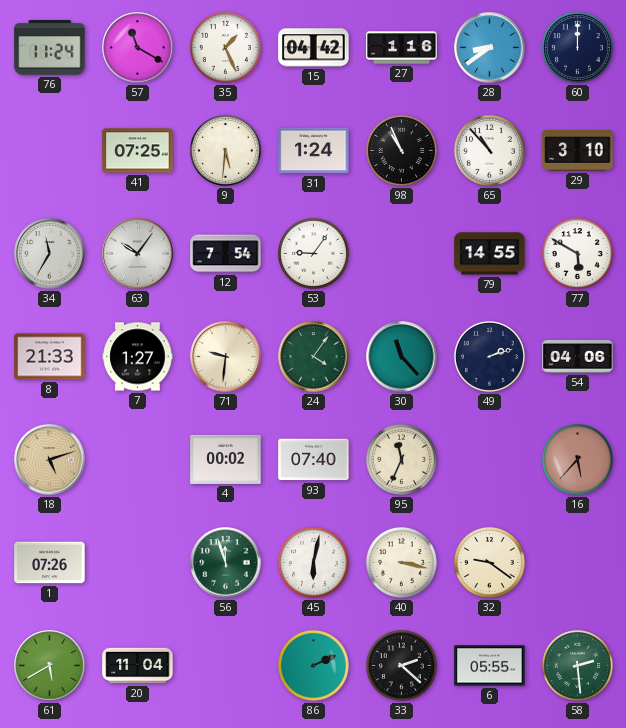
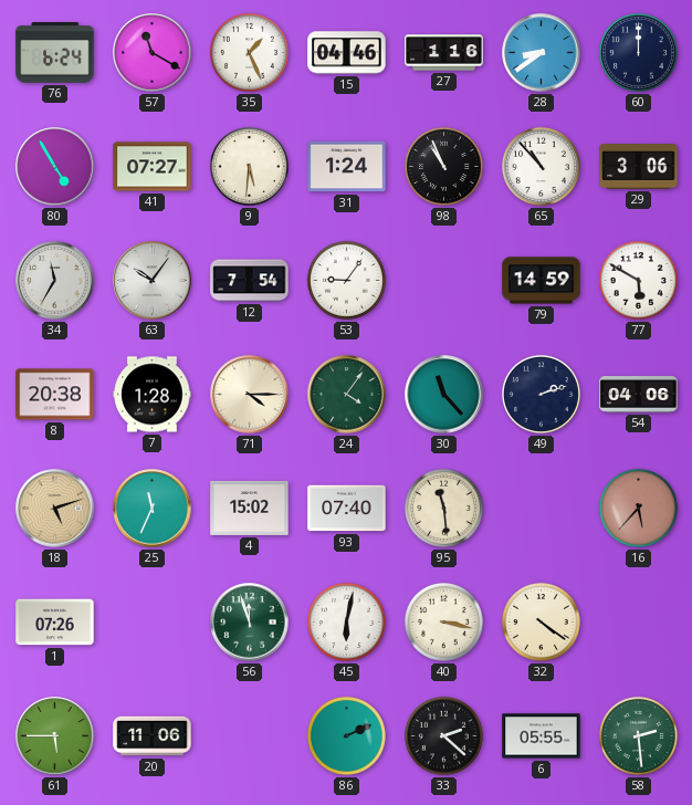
76: 11:24 -> 6:24 (55, 53)
15: 04:42 -> 04:46 (347, 53)
80: none -> 4:55 (55, 167)
41: 07:25 -> 07:27 (153, 167)
29: 3:10 -> 3:06 (639, 167)
79: 14:55 -> 14:59 (542, 281)
8: 21:33 -> 20:38 (55, 395)
7: 1:27 -> 1:28 (153, 395)
71: 9:31 -> 4:15 (250, 395)
25: none -> 11:34 (153, 509)
4: 00:02 -> 15:02 (250, 508)
95: 11:34 -> 11:29 (443, 508)
32: 9:21 -> 4:21 (541, 621)
61: 5:40 -> 5:45 (55, 736)
20: 11:04 -> 11:06 (153, 736)
